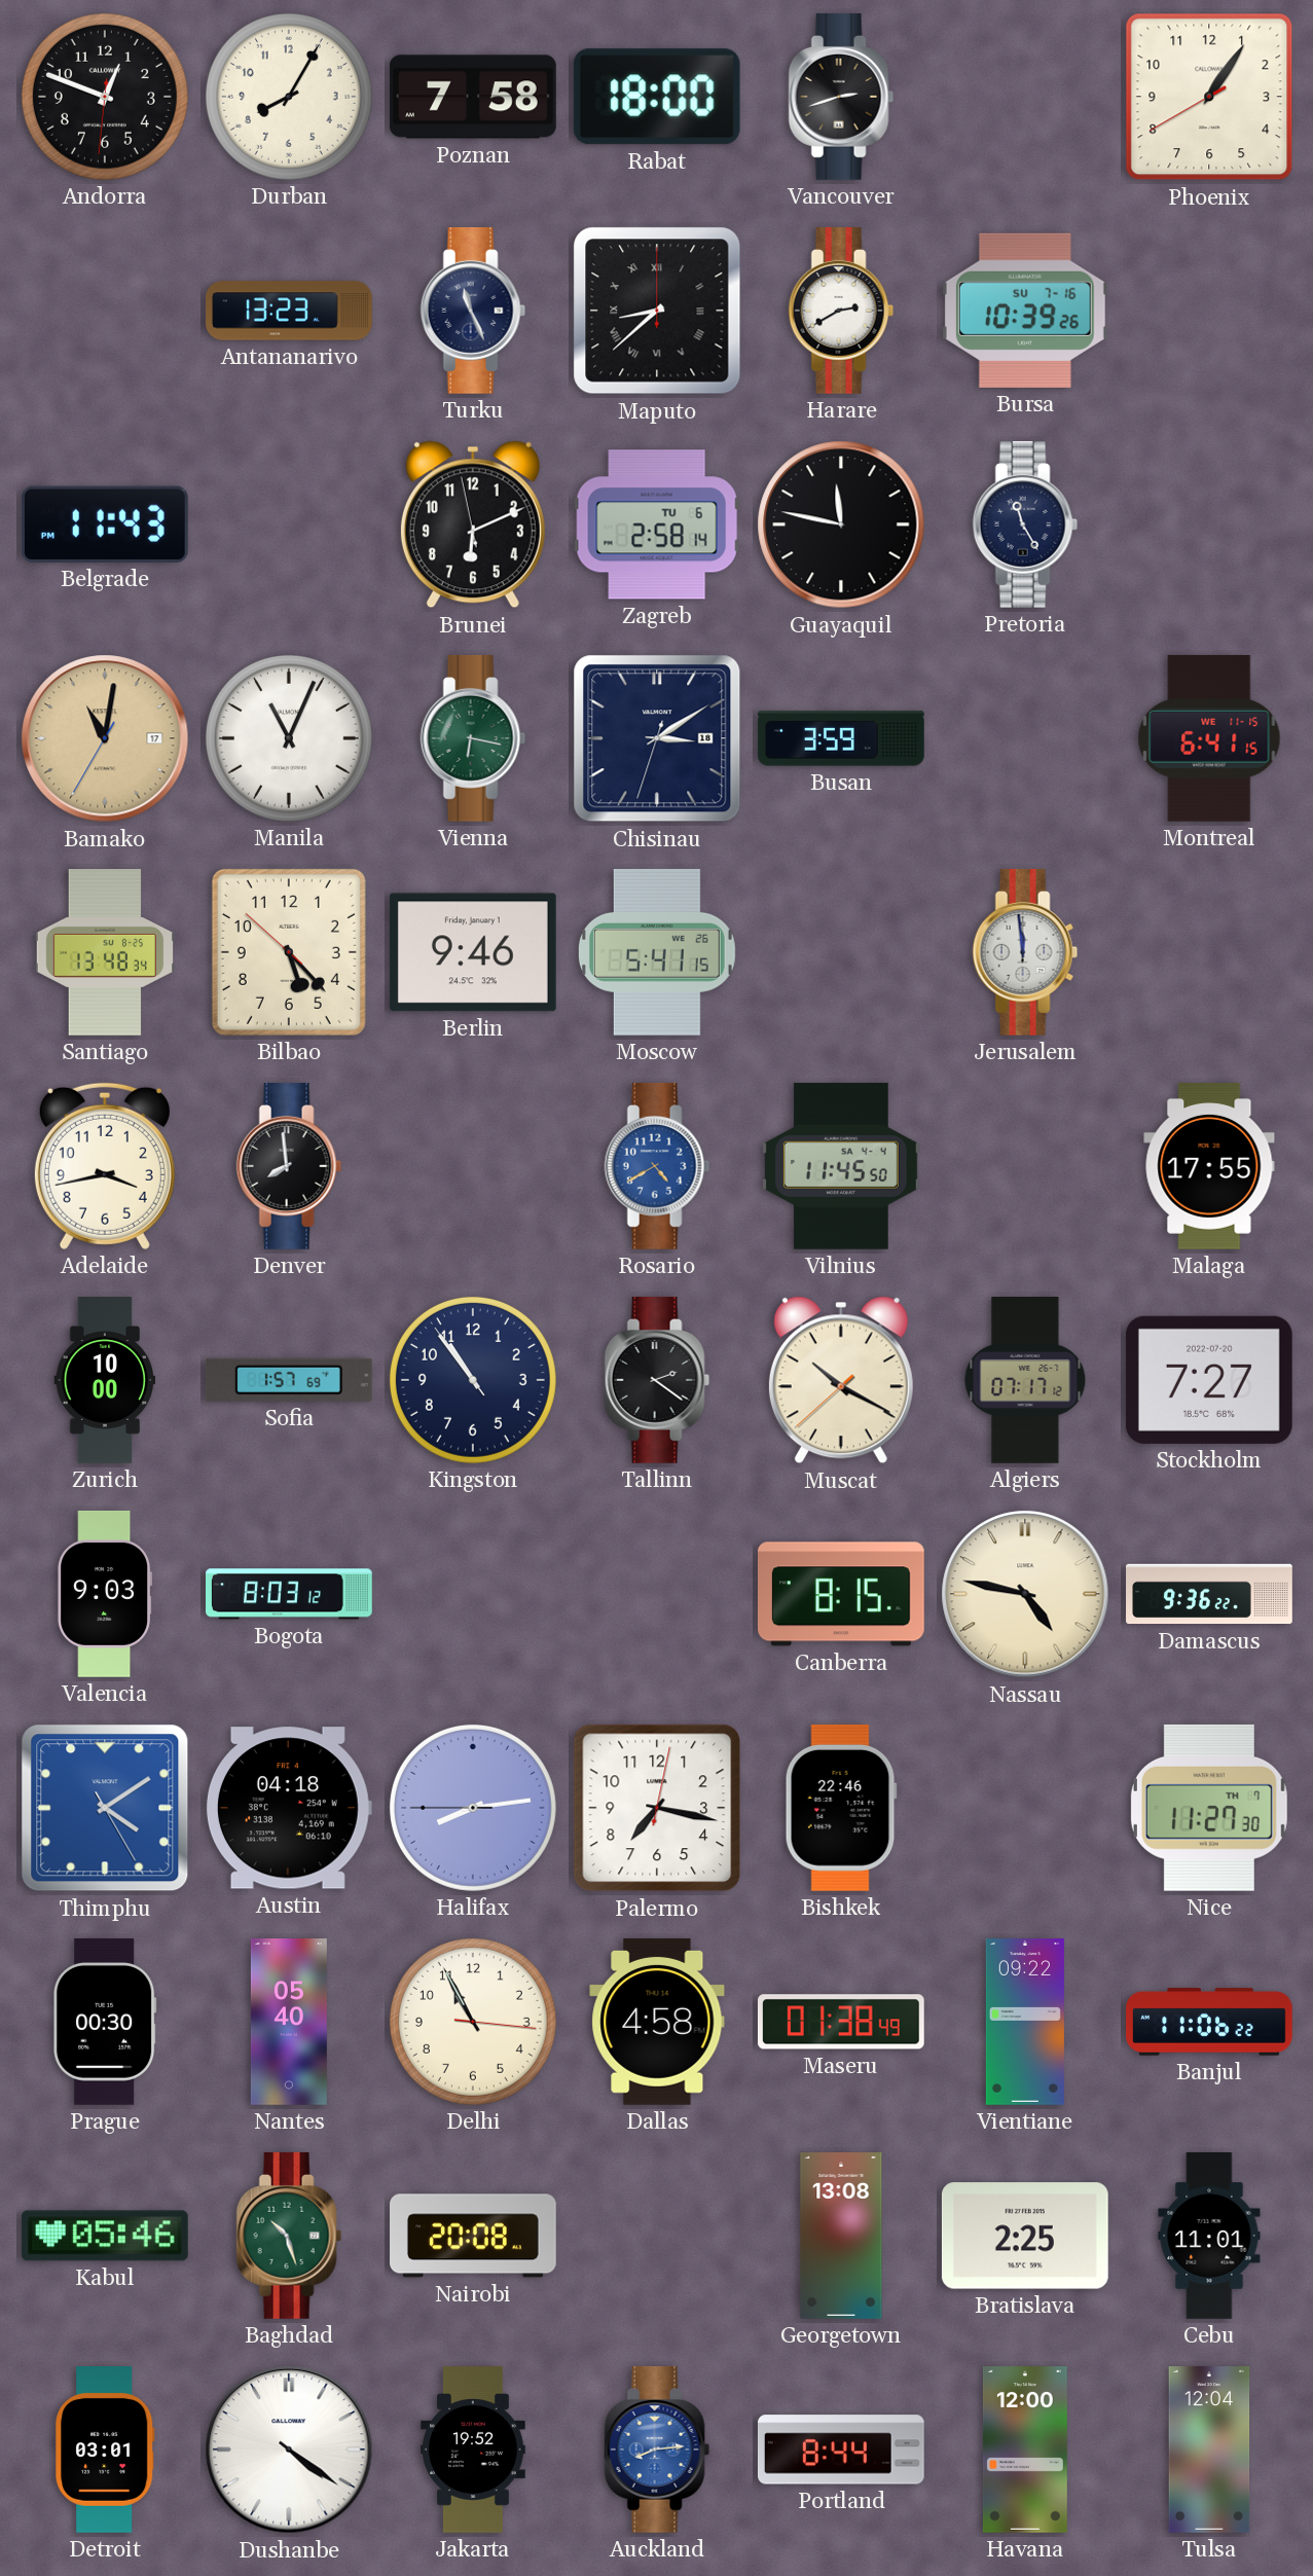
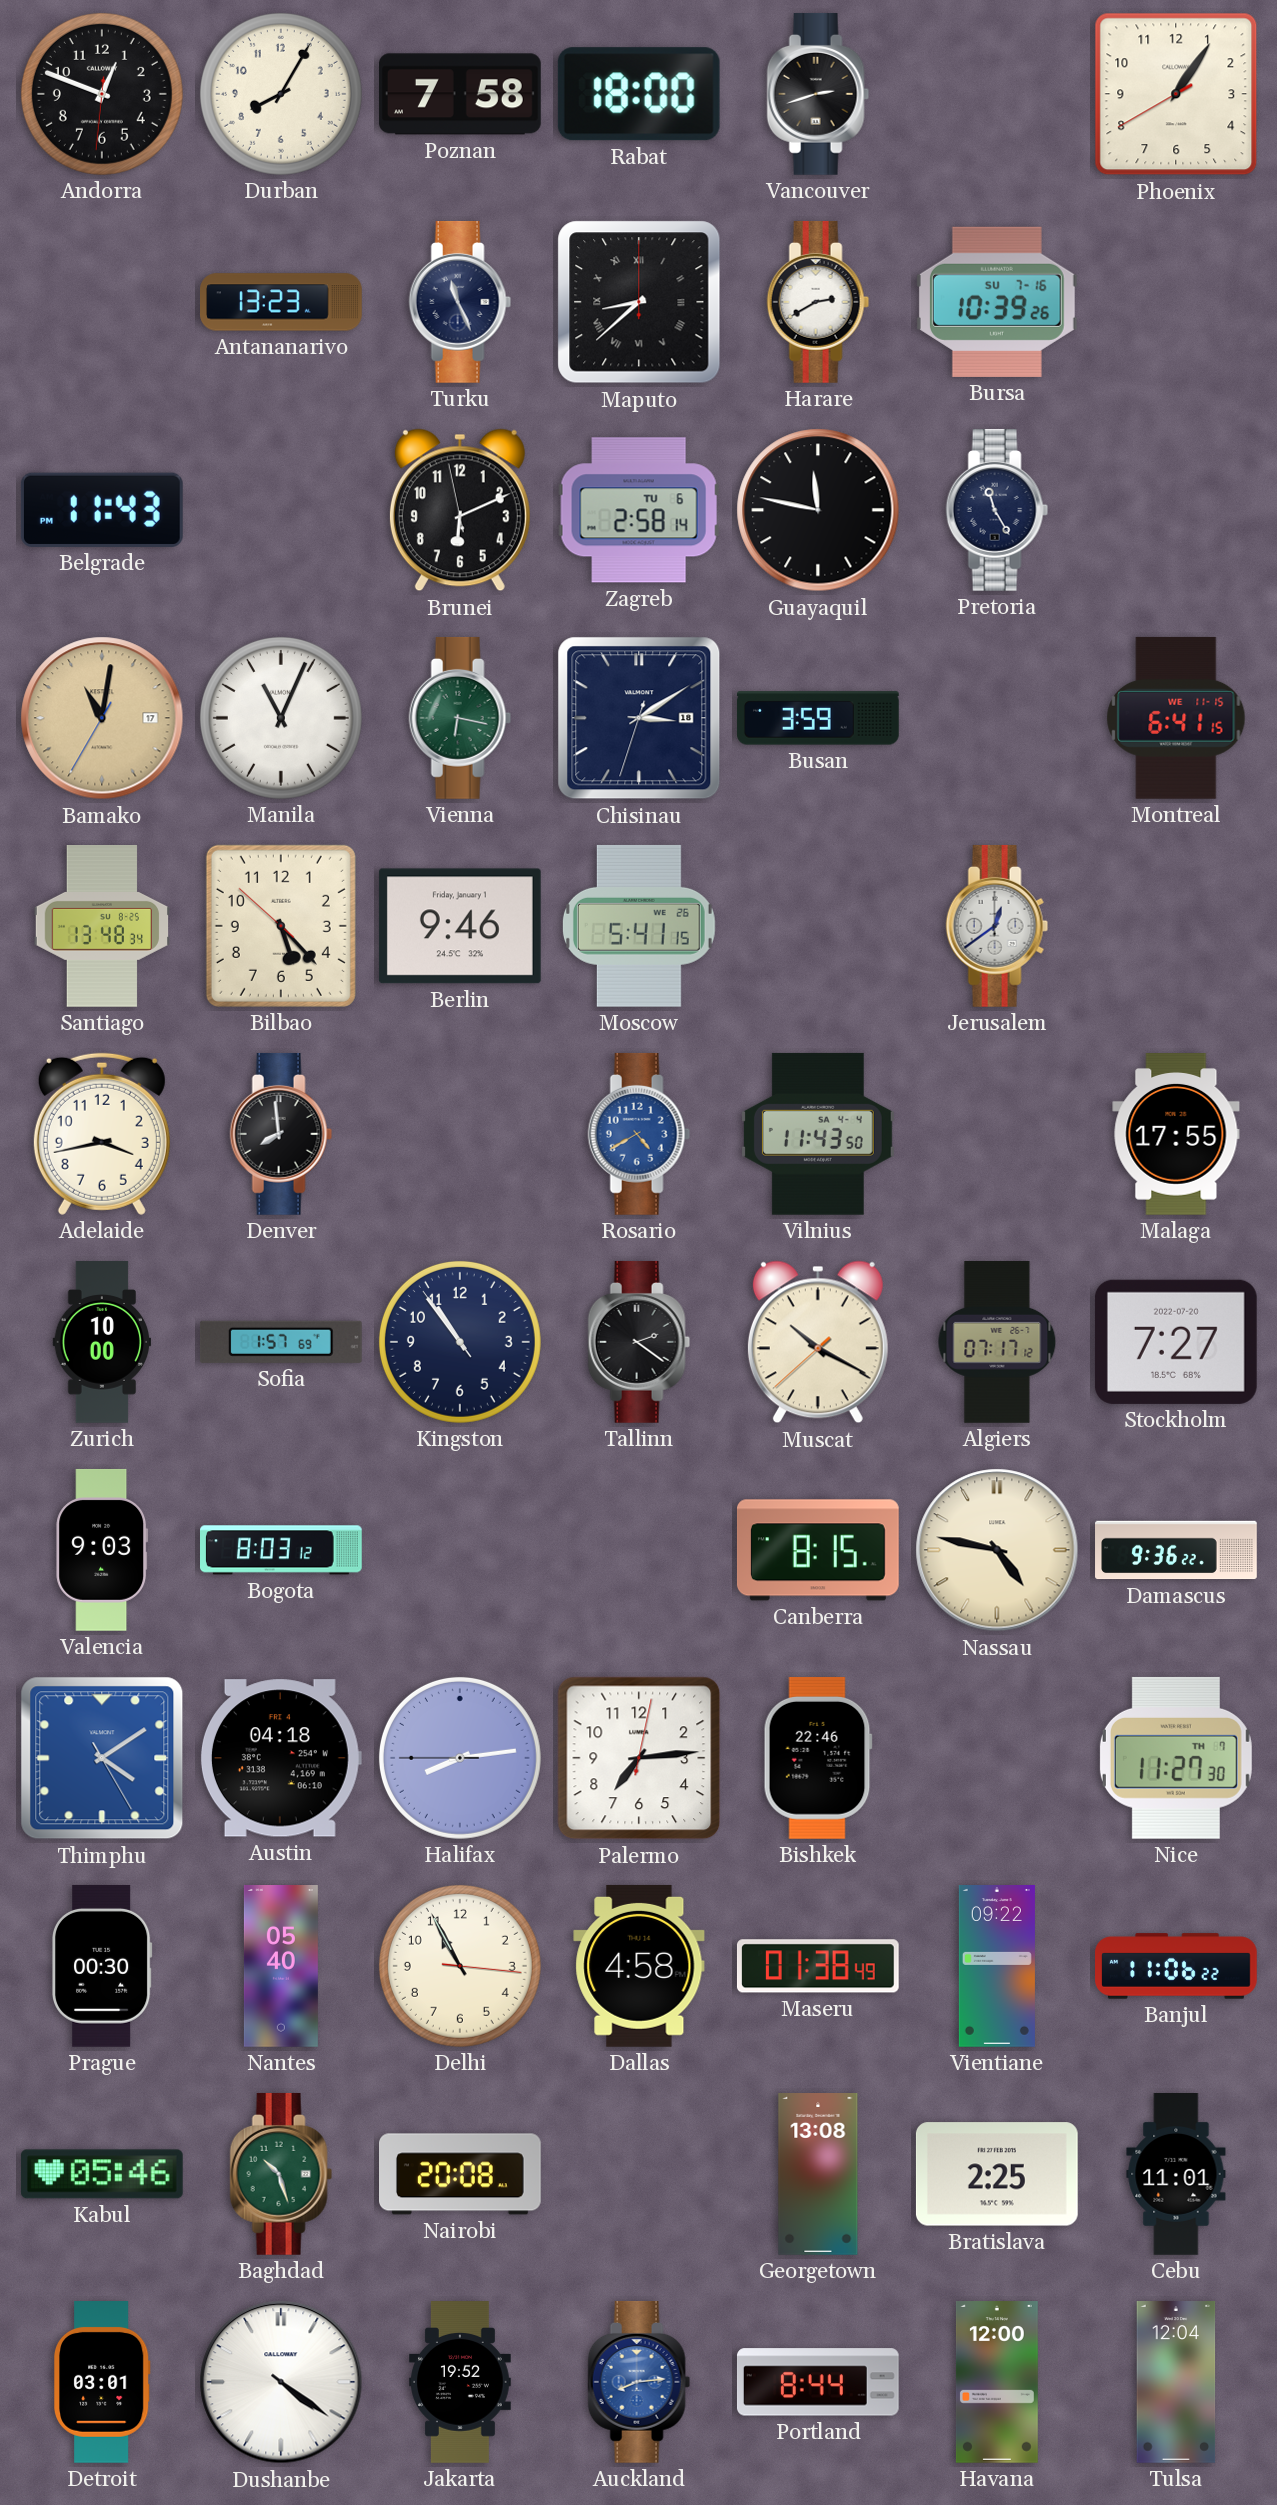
Jerusalem: 11:59 -> 12:39 (997, 926)
Vilnius: 11:45 -> 11:43 (818, 1134)
Palermo: 7:17 -> 7:14 (639, 1758)
